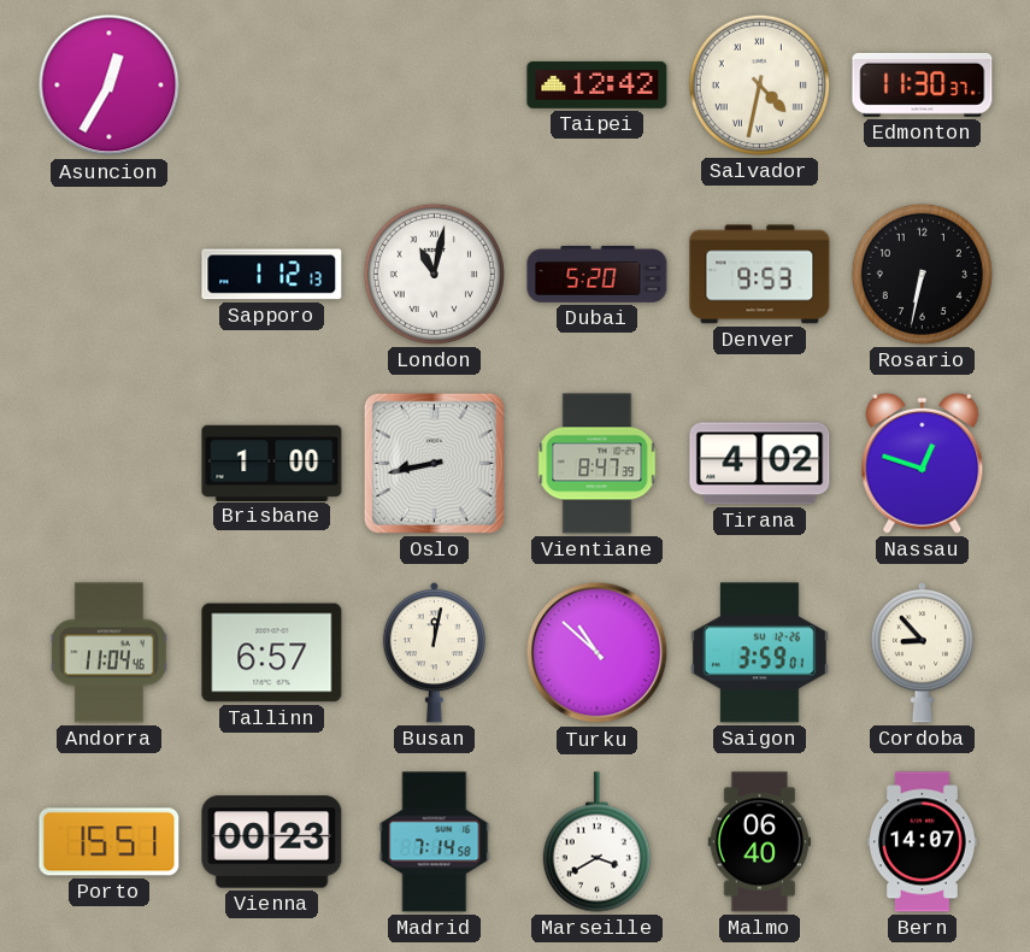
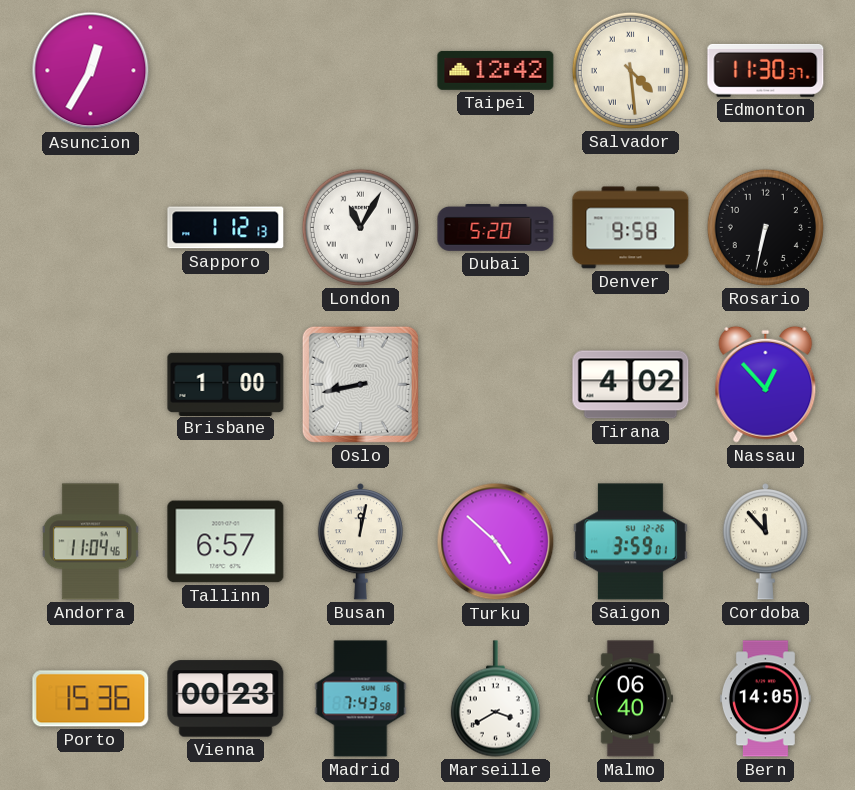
Salvador: 4:32 -> 4:29 (630, 70)
London: 11:02 -> 11:05 (360, 227)
Denver: 9:53 -> 9:58 (631, 228)
Vientiane: 8:47 -> none (598, 464)
Nassau: 12:48 -> 12:53 (766, 384)
Turku: 10:52 -> 4:52 (496, 542)
Cordoba: 8:53 -> 11:53 (765, 542)
Porto: 15:51 -> 15:36 (91, 699)
Madrid: 7:14 -> 7:43 (361, 699)
Bern: 14:07 -> 14:05 (765, 699)
